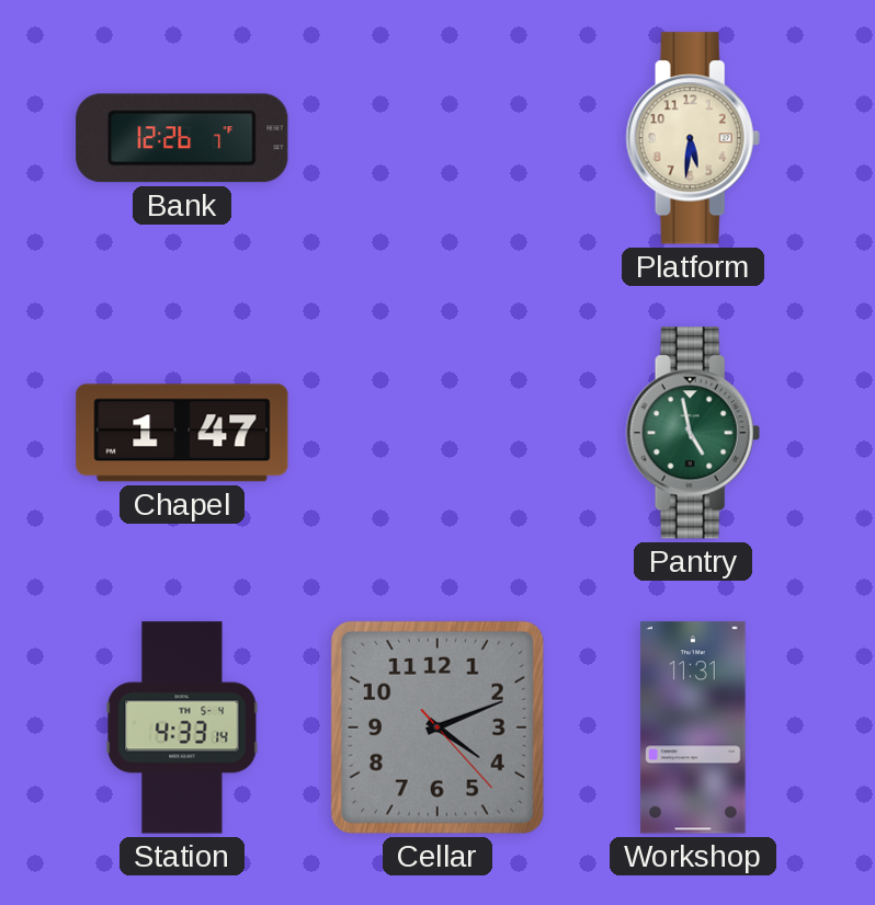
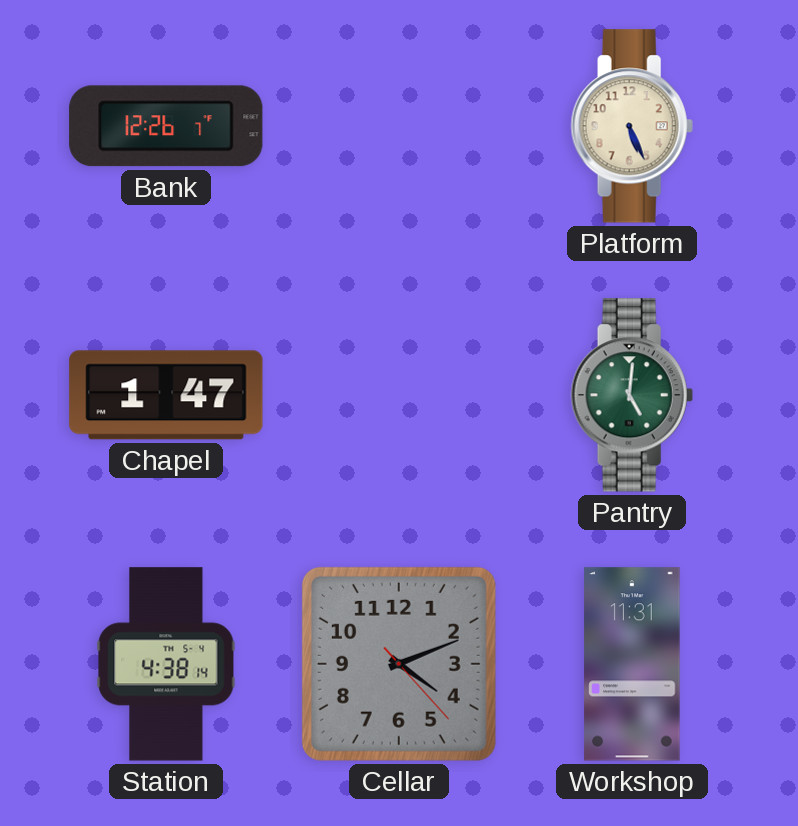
Platform: 5:31 -> 5:26 (632, 126)
Pantry: 4:58 -> 5:01 (632, 395)
Station: 4:33 -> 4:38 (166, 664)
